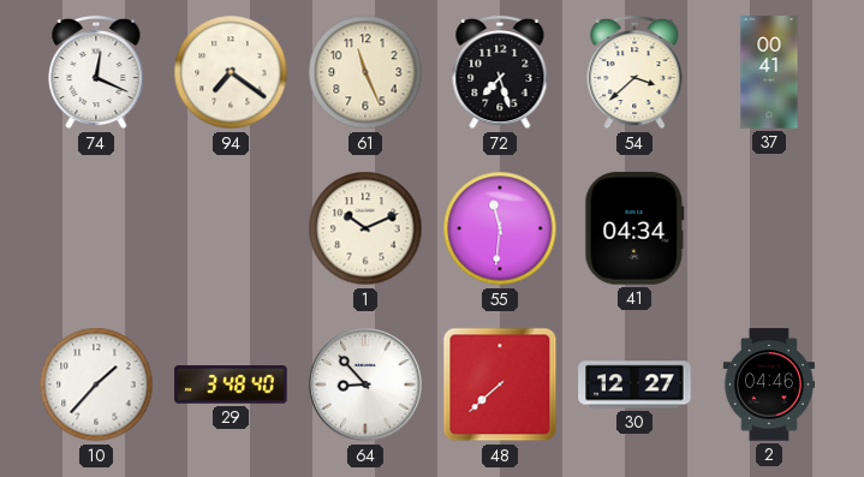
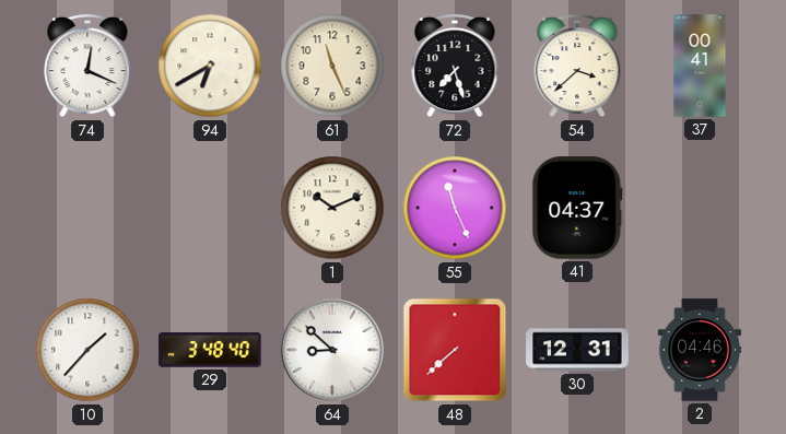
94: 7:21 -> 6:40 (210, 66)
55: 11:31 -> 11:26 (455, 208)
41: 04:34 -> 04:37 (577, 208)
64: 8:53 -> 8:52 (332, 350)
30: 12:27 -> 12:31 (577, 350)
